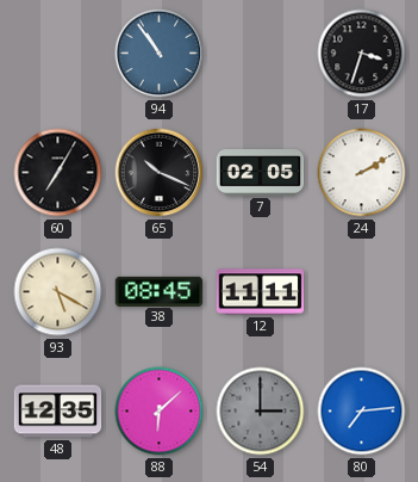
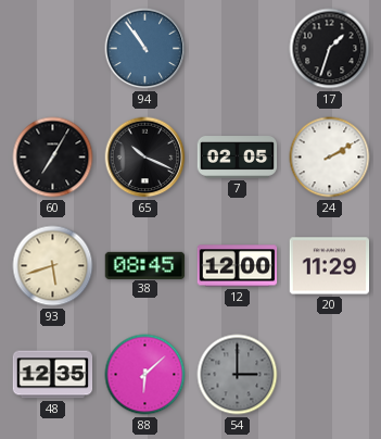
17: 3:33 -> 1:33 (330, 49)
93: 5:20 -> 5:42 (53, 266)
12: 11:11 -> 12:00 (238, 266)
20: none -> 11:29 (330, 266)
80: 7:14 -> none (362, 412)
